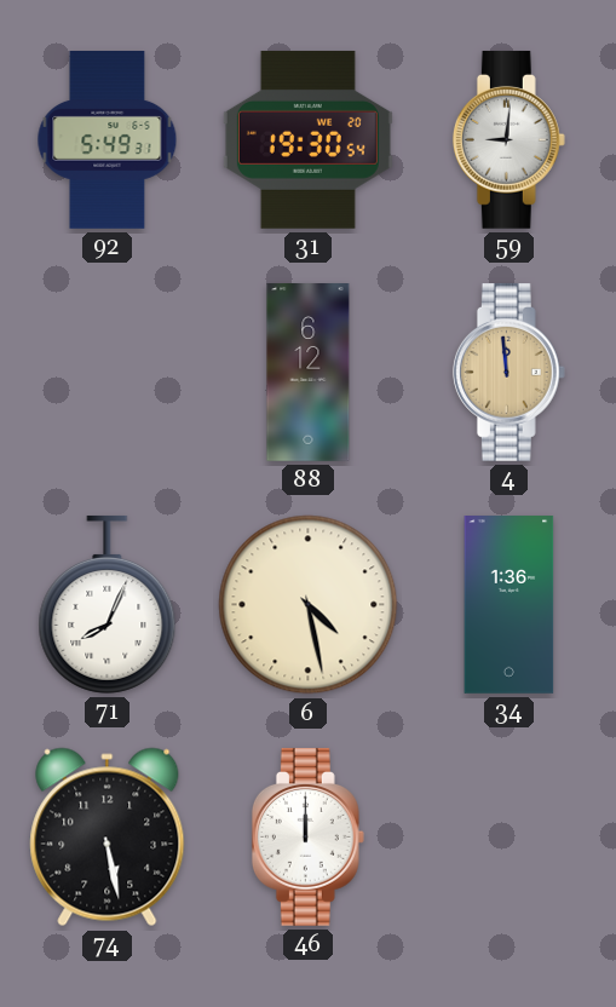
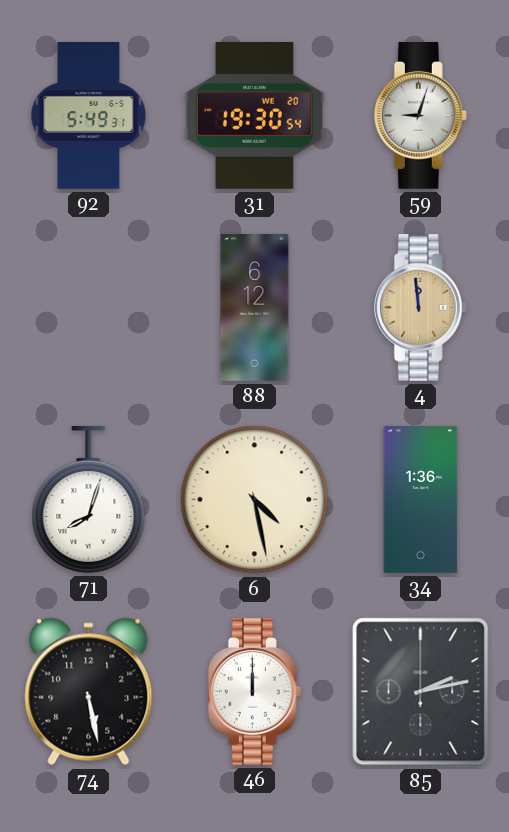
59: 9:01 -> 9:03 (420, 115)
71: 8:04 -> 8:03 (89, 499)
85: none -> 2:13 (421, 692)
